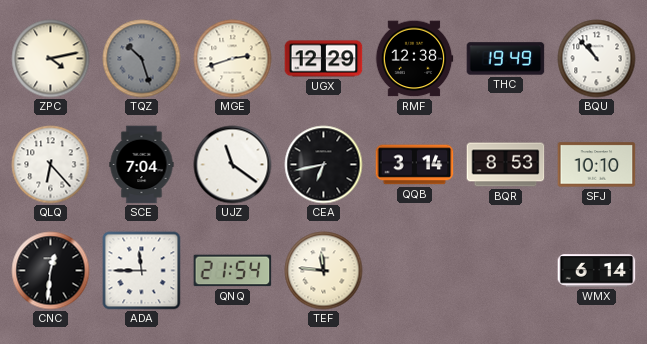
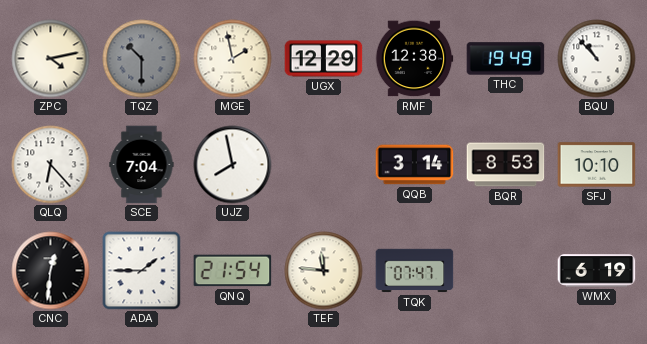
TQZ: 10:27 -> 10:30 (142, 59)
MGE: 2:42 -> 1:58 (233, 59)
UJZ: 11:21 -> 7:58 (233, 165)
CEA: 6:43 -> none (324, 165)
ADA: 11:45 -> 1:45 (142, 271)
TQK: none -> 07:47 (415, 271)
WMX: 6:14 -> 6:19 (597, 271)
